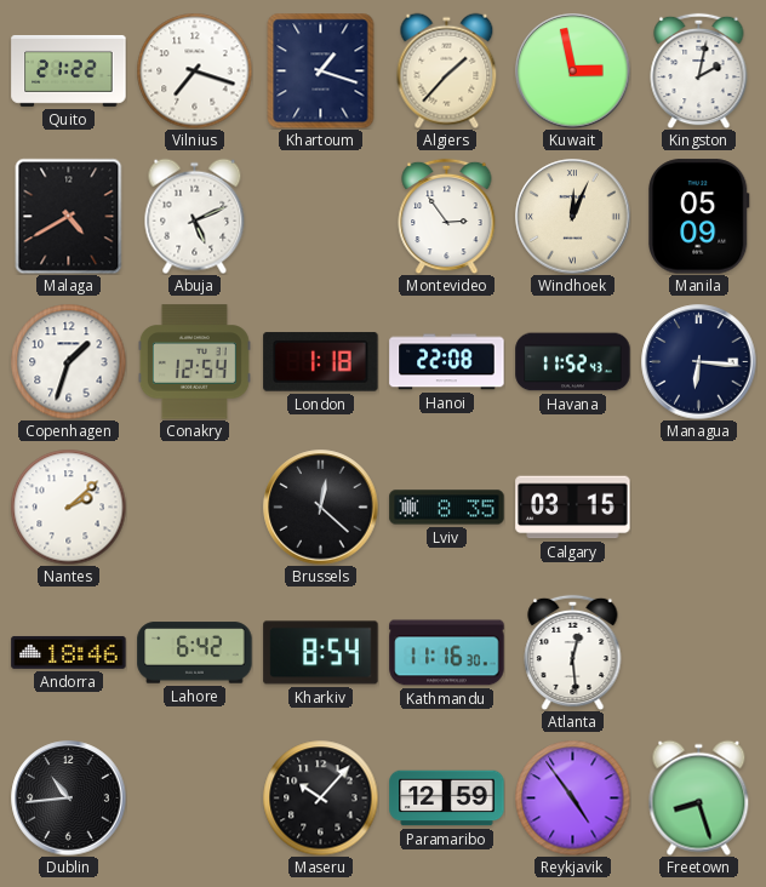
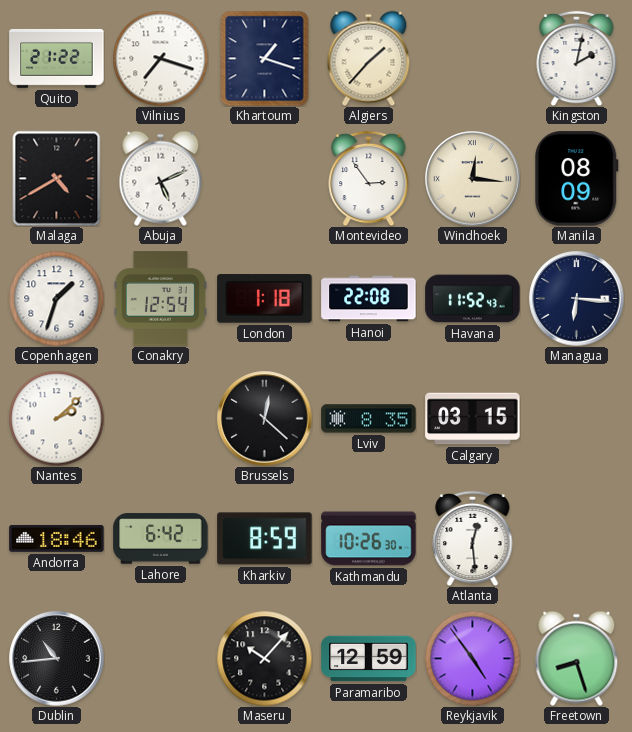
Kuwait: 2:58 -> none (573, 71)
Windhoek: 12:04 -> 12:16 (473, 179)
Manila: 05:09 -> 08:09 (577, 179)
Kharkiv: 8:54 -> 8:59 (265, 539)
Kathmandu: 11:16 -> 10:26 (369, 539)
